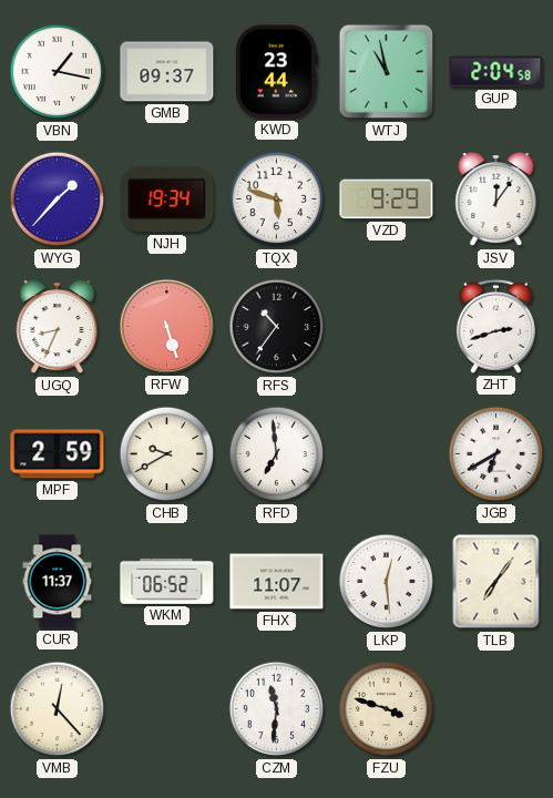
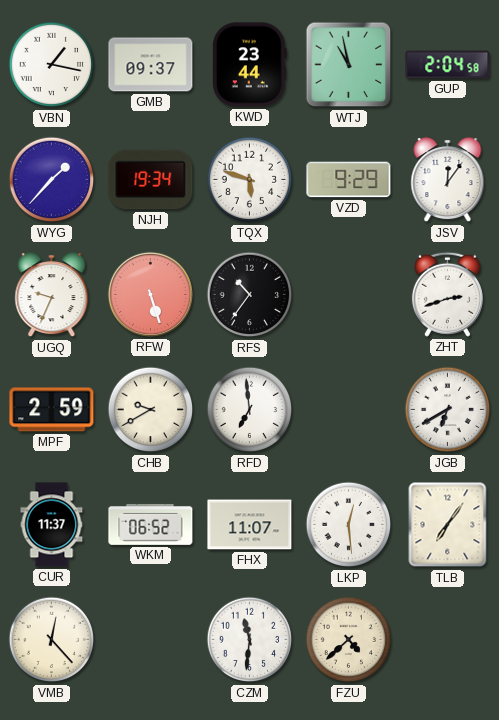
UGQ: 8:34 -> 9:34 (52, 295)
FZU: 3:48 -> 4:38 (349, 640)
